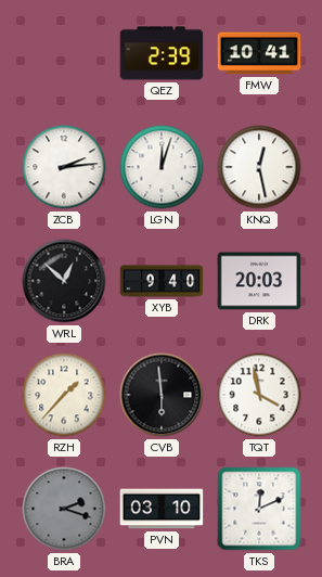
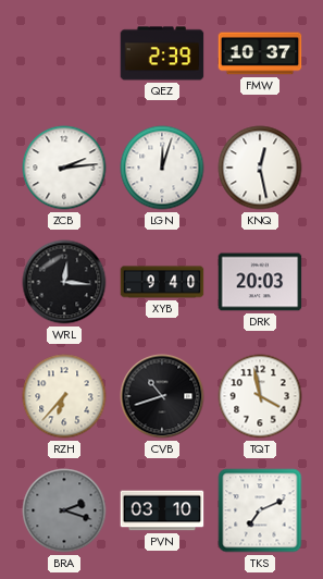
FMW: 10:41 -> 10:37 (260, 53)
WRL: 12:52 -> 12:16 (64, 282)
RZH: 1:37 -> 6:37 (64, 396)
CVB: 5:59 -> 10:42 (162, 396)
TKS: 12:11 -> 7:11 (260, 510)
